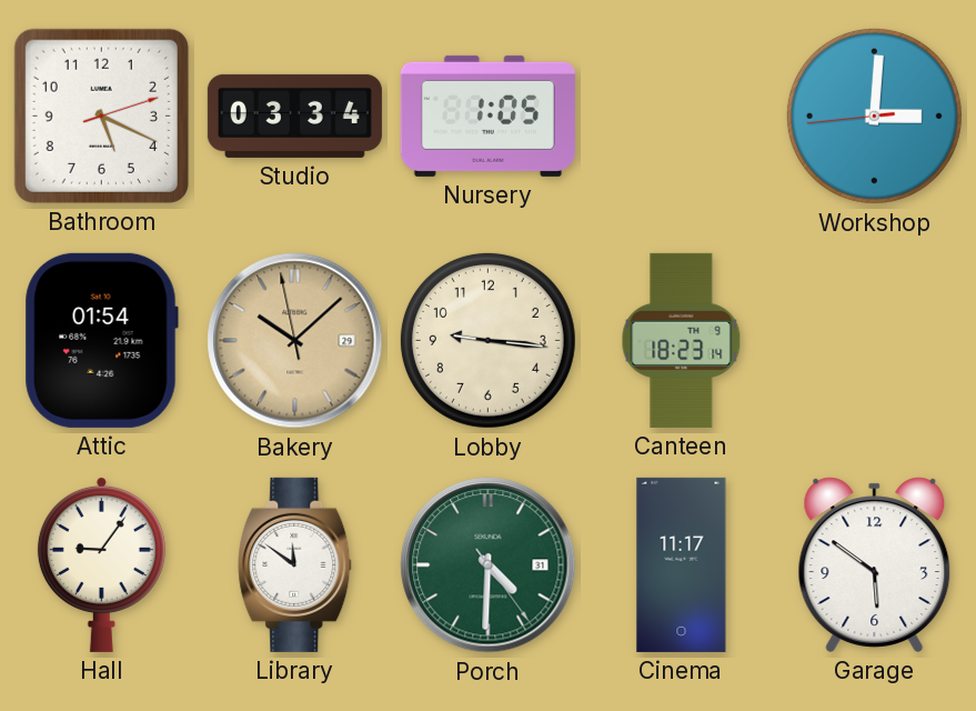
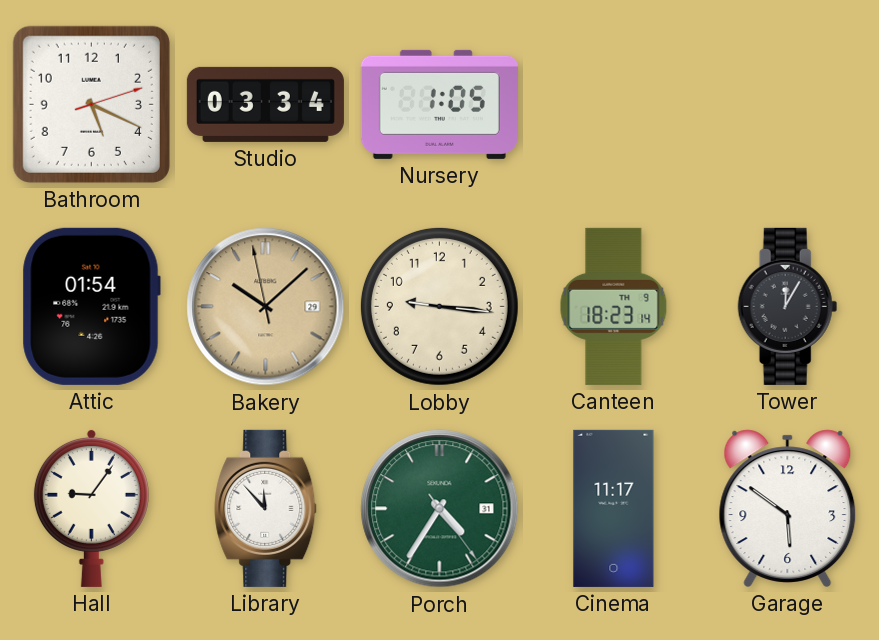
Workshop: 3:00 -> none (874, 116)
Tower: none -> 12:05 (788, 306)
Library: 11:51 -> 11:53 (266, 508)
Porch: 4:30 -> 4:35 (440, 509)
